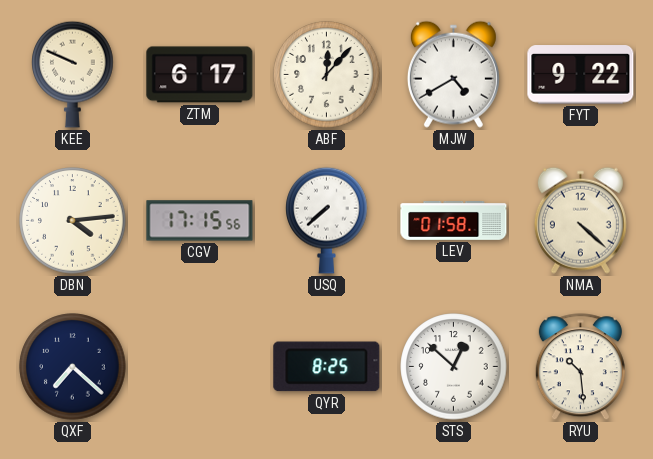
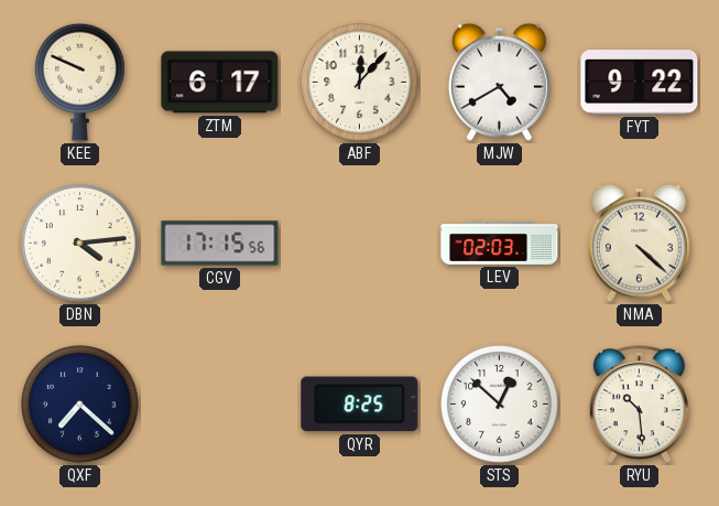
USQ: 7:38 -> none (327, 220)
LEV: 01:58 -> 02:03 (500, 244)
